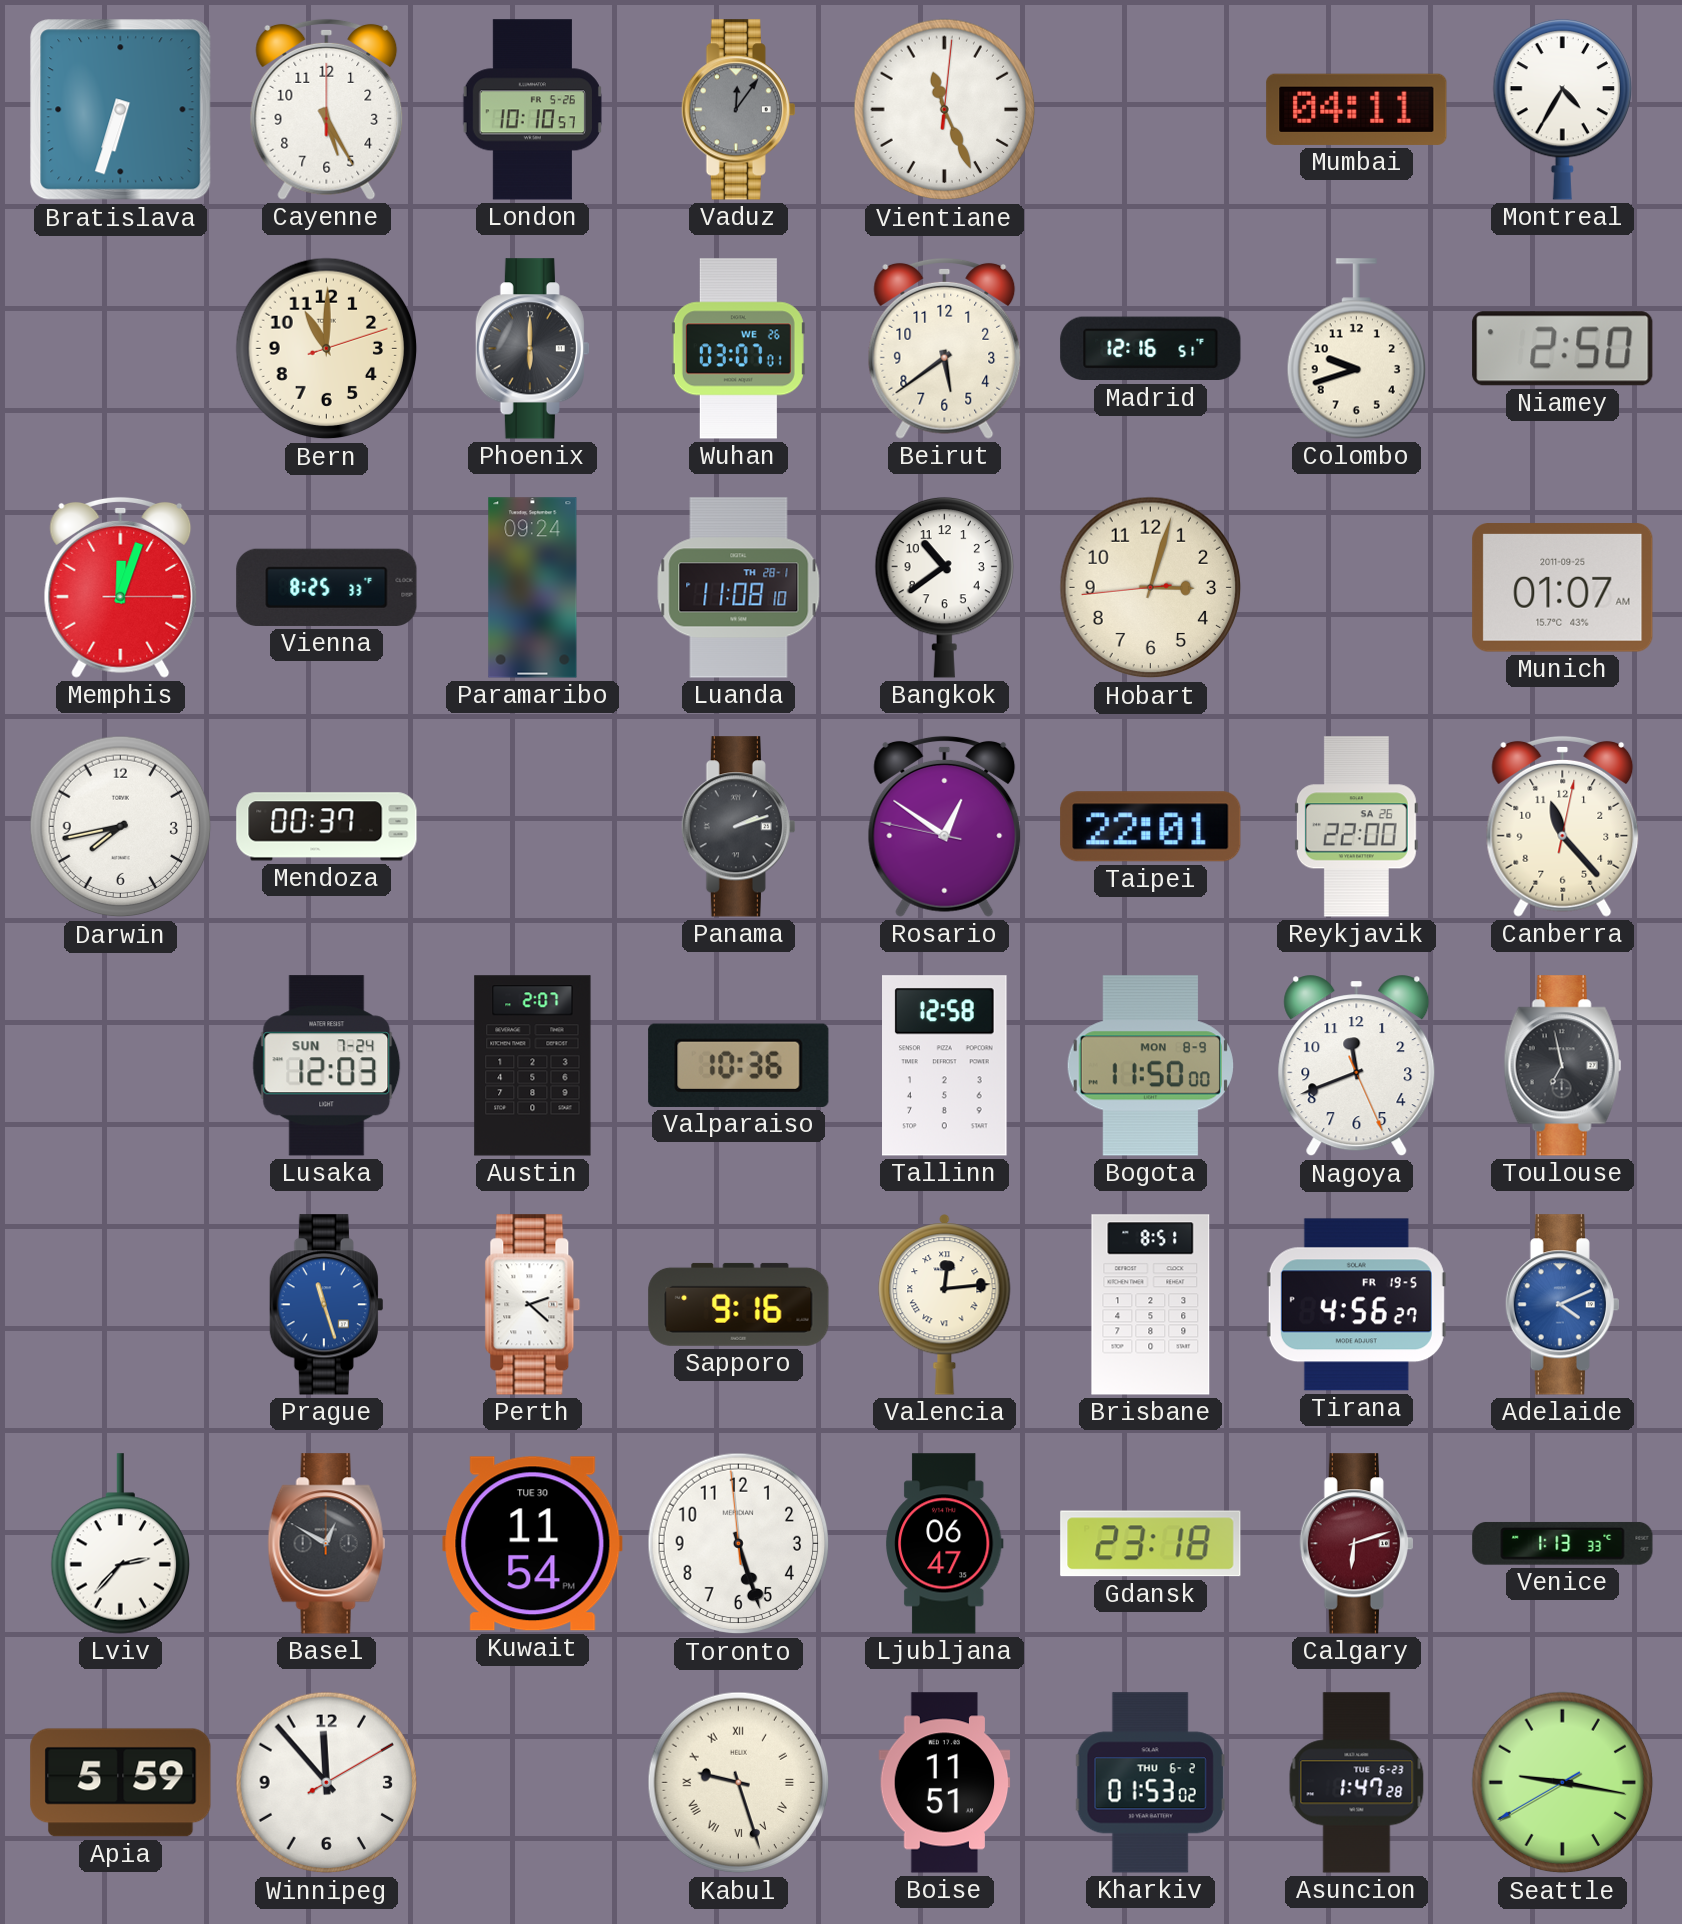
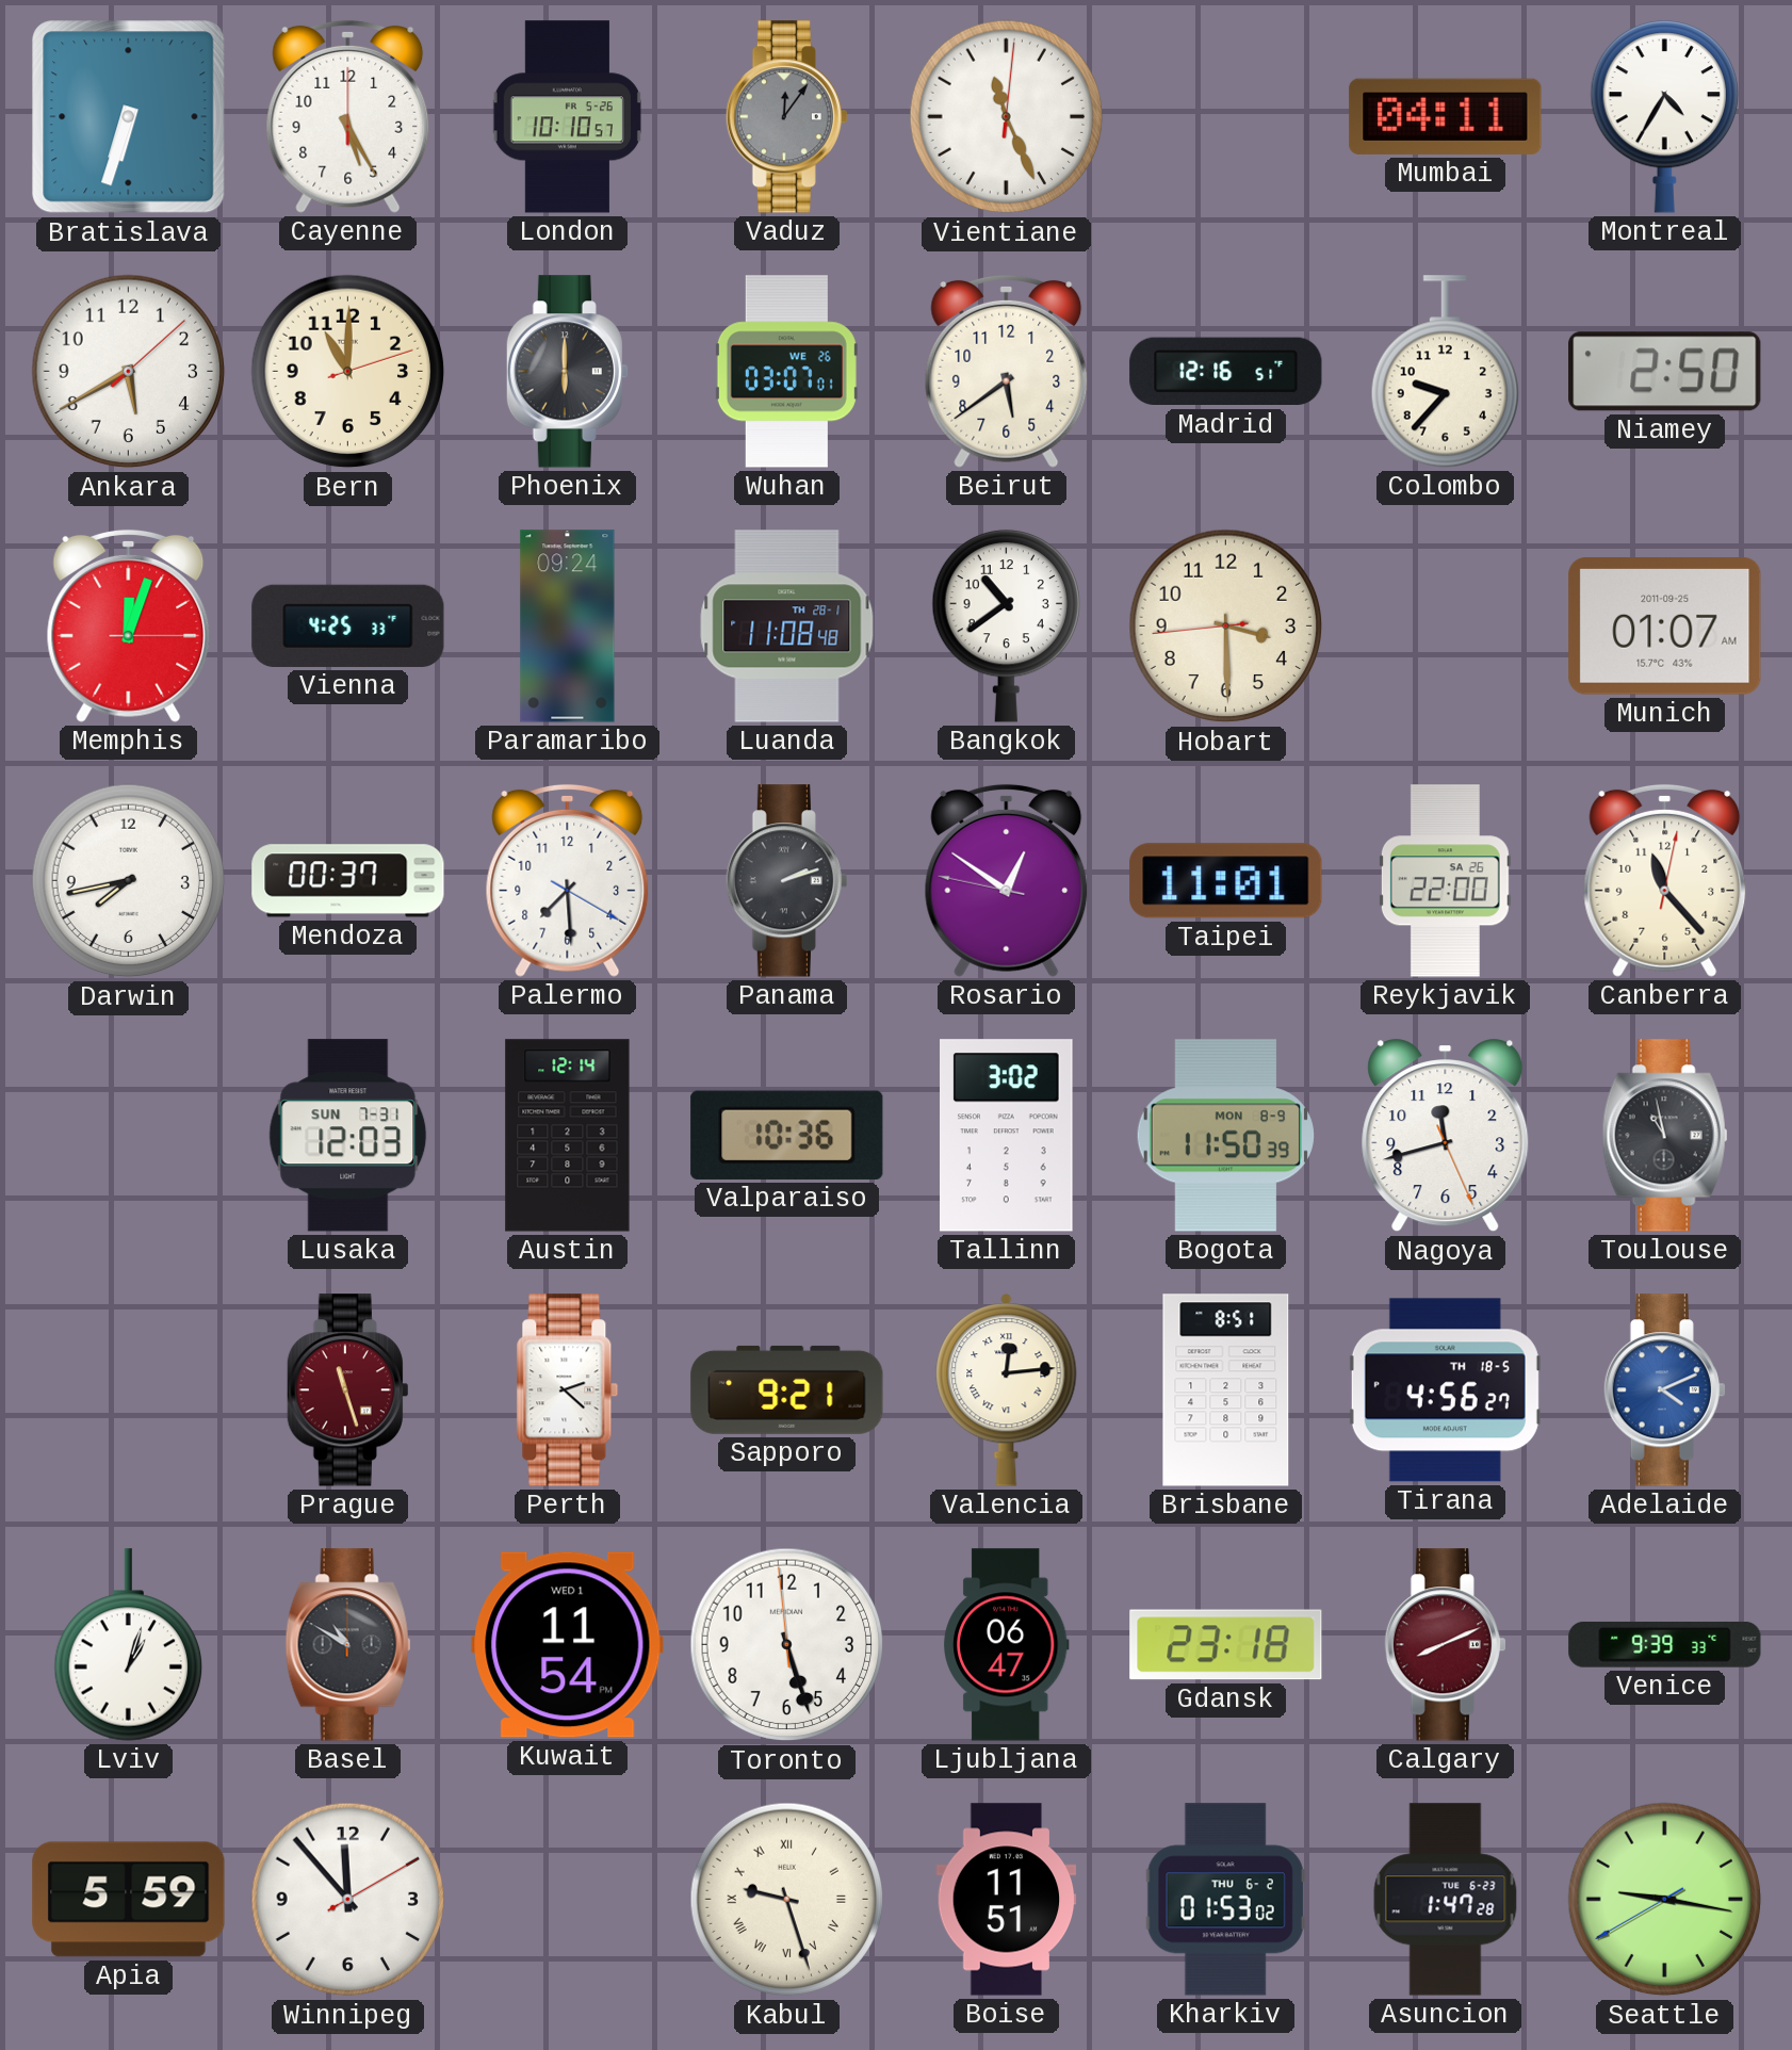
Ankara: none -> 5:40 (129, 372)
Colombo: 9:42 -> 9:37 (1445, 372)
Vienna: 8:25 -> 4:25 (348, 625)
Luanda: 11:08:10 -> 11:08:48 (787, 627)
Hobart: 3:02 -> 3:29 (1226, 627)
Palermo: none -> 7:29 (568, 880)
Taipei: 22:01 -> 11:01 (1226, 881)
Lusaka date: SUN 7-24 -> SUN 7-31 (348, 1136)
Austin: 2:07 -> 12:14 (568, 1136)
Tallinn: 12:58 -> 3:02 (1007, 1136)
Bogota: 11:50:00 -> 11:50:39 (1225, 1136)
Nagoya: 11:41 -> 11:42 (1446, 1136)
Toulouse: 6:58 -> 10:58 (1665, 1136)
Prague dial: blue -> burgundy (347, 1390)
Sapporo: 9:16 -> 9:21 (787, 1389)
Tirana date: FR 19-5 -> TH 18-5 (1445, 1390)
Lviv: 2:37 -> 1:03 (128, 1645)
Basel: 12:50 -> 10:50 (348, 1645)
Kuwait date: TUE 30 -> WED 1 (568, 1645)
Calgary: 6:12 -> 8:11 (1445, 1645)
Venice: 1:13 -> 9:39 (1665, 1645)
